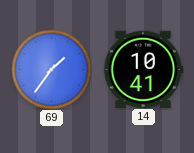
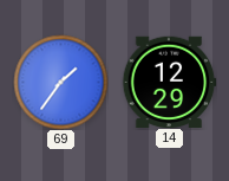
14: 10:41 -> 12:29 (169, 82)
